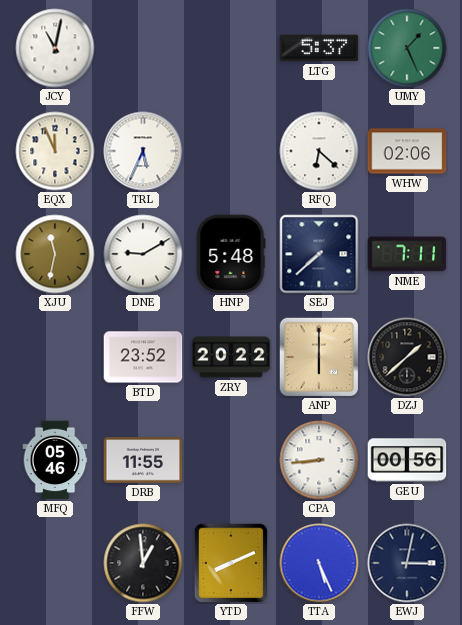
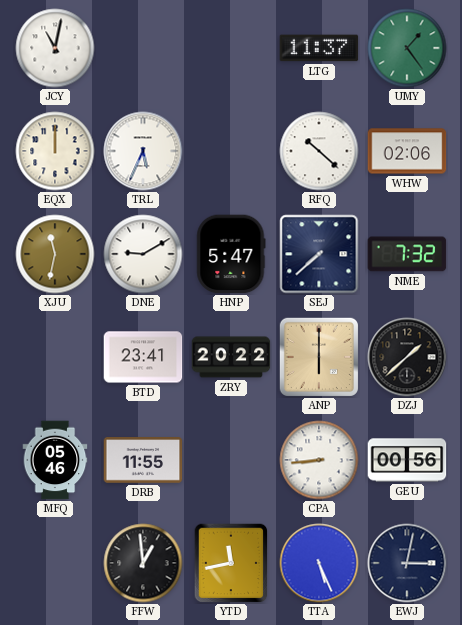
LTG: 5:37 -> 11:37 (319, 48)
UMY: 1:26 -> 1:24 (407, 48)
EQX: 11:56 -> 12:00 (55, 151)
RFQ: 6:22 -> 10:22 (319, 151)
HNP: 5:48 -> 5:47 (231, 254)
NME: 7:11 -> 7:32 (407, 254)
BTD: 23:52 -> 23:41 (143, 357)
YTD: 8:11 -> 11:43 (231, 563)
